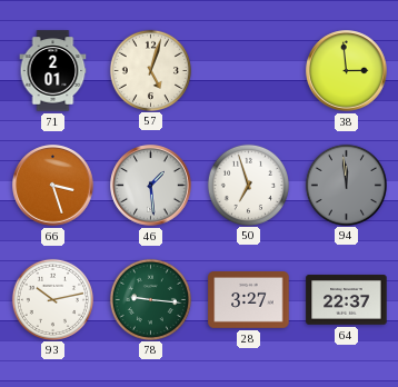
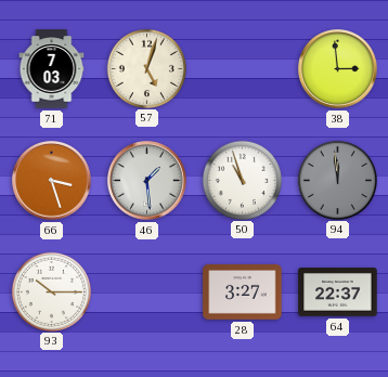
71: 2:01 -> 7:03 (52, 69)
50: 6:57 -> 10:57 (242, 180)
93: 10:13 -> 10:15 (51, 291)
78: 9:16 -> none (150, 299)
